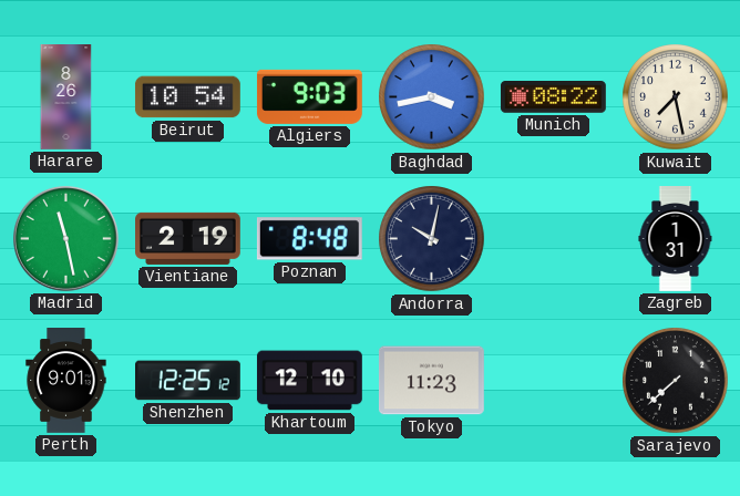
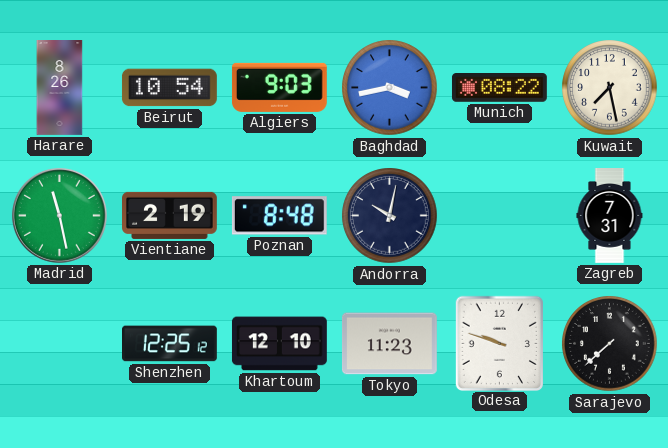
Zagreb: 1:31 -> 7:31 (610, 216)
Perth: 9:01 -> none (66, 381)
Odesa: none -> 9:48 (499, 343)
